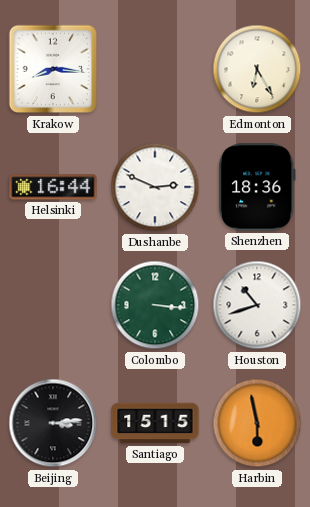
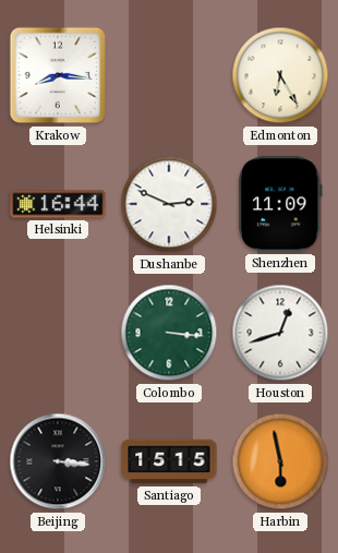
Shenzhen: 18:36 -> 11:09 (280, 204)
Houston: 10:42 -> 12:42 (280, 333)
Beijing: 3:14 -> 3:16 (58, 461)
